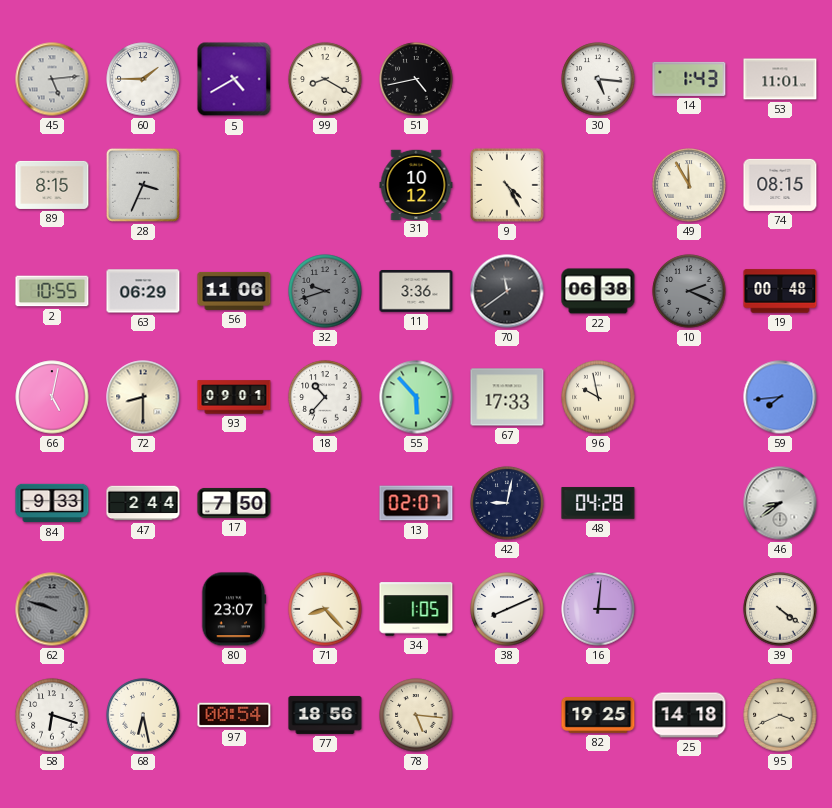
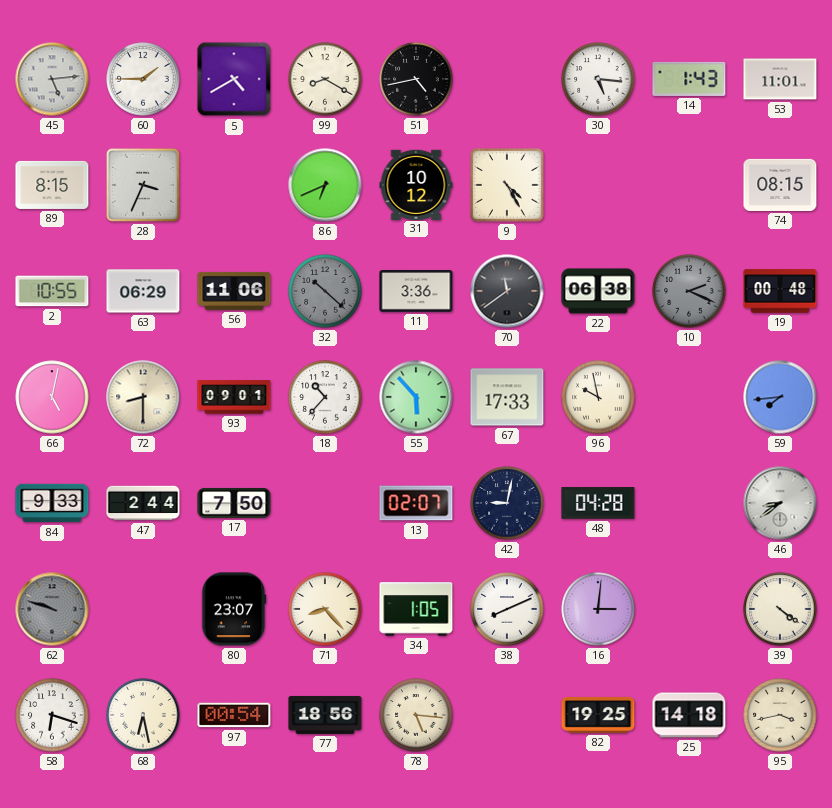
86: none -> 6:41 (325, 185)
49: 11:55 -> none (689, 185)
32: 9:42 -> 10:22 (325, 291)
95: 3:41 -> 3:43 (780, 715)
